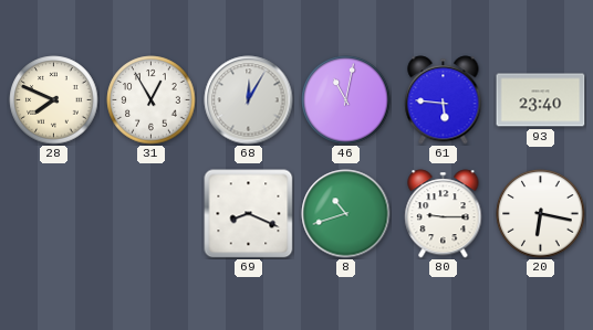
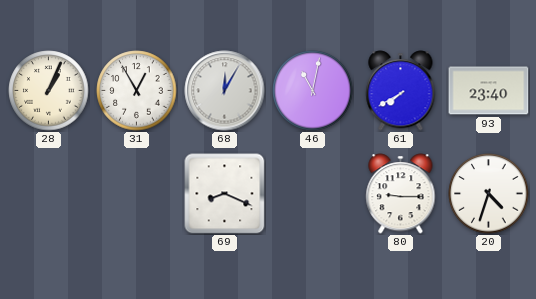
28: 7:49 -> 1:04 (49, 91)
61: 5:46 -> 7:40 (401, 91)
8: 10:42 -> none (346, 214)
20: 6:17 -> 4:33 (489, 194)
